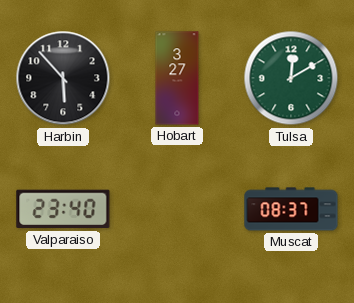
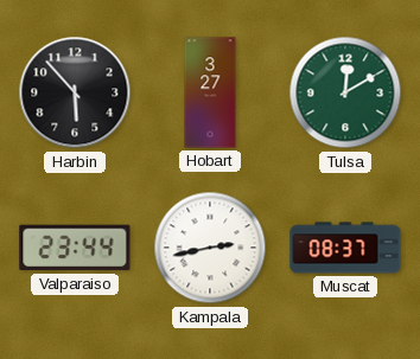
Valparaiso: 23:40 -> 23:44 (75, 248)
Kampala: none -> 2:43 (210, 248)
